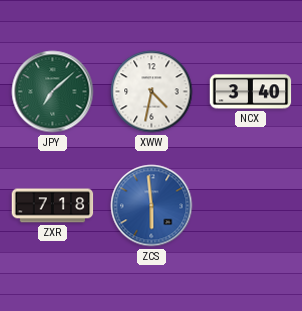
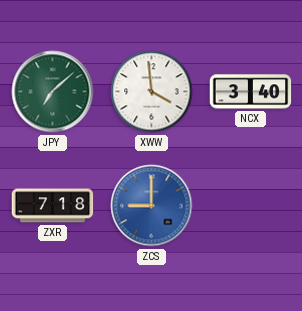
XWW: 4:32 -> 3:59 (152, 92)
ZCS: 5:59 -> 9:00 (152, 206)
